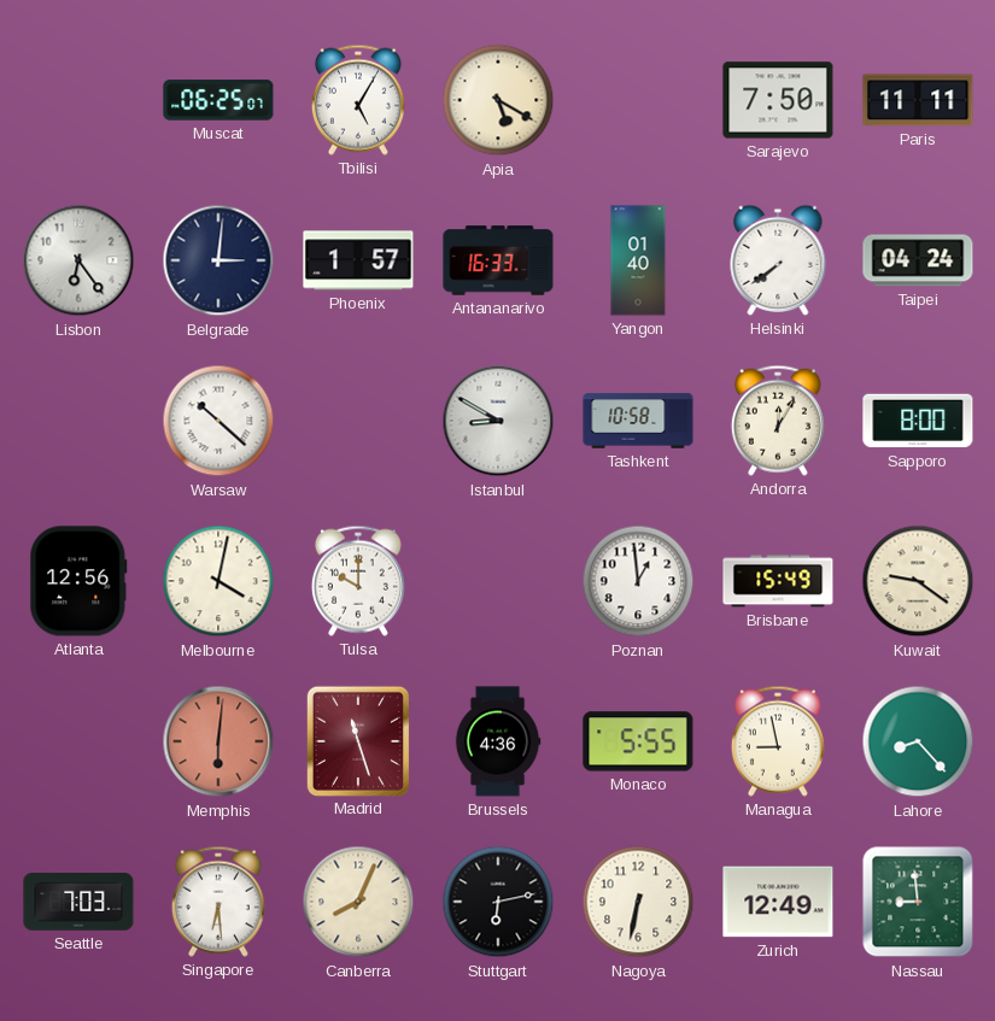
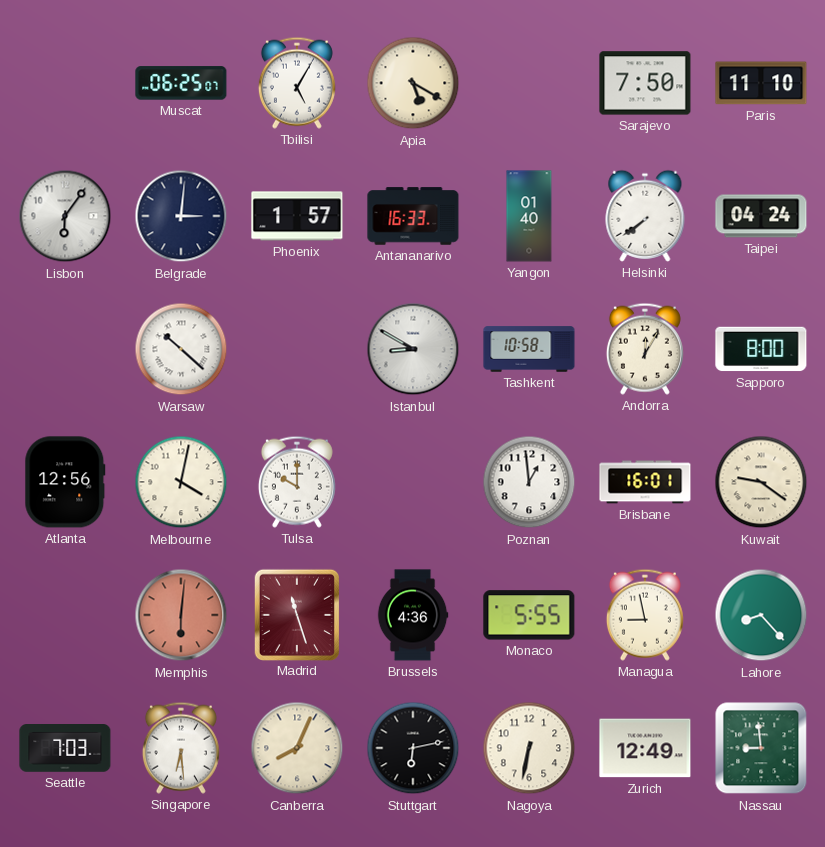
Paris: 11:11 -> 11:10 (761, 83)
Lisbon: 6:24 -> 6:06 (65, 216)
Brisbane: 15:49 -> 16:01 (645, 482)
